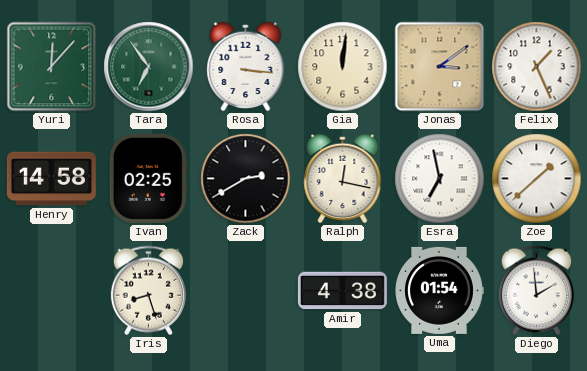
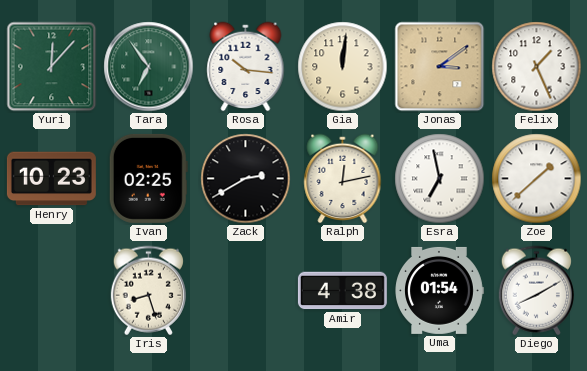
Rosa: 3:16 -> 10:16 (246, 67)
Henry: 14:58 -> 10:23 (51, 179)
Ralph: 12:17 -> 12:13 (343, 179)
Diego: 1:59 -> 8:10 (536, 291)
